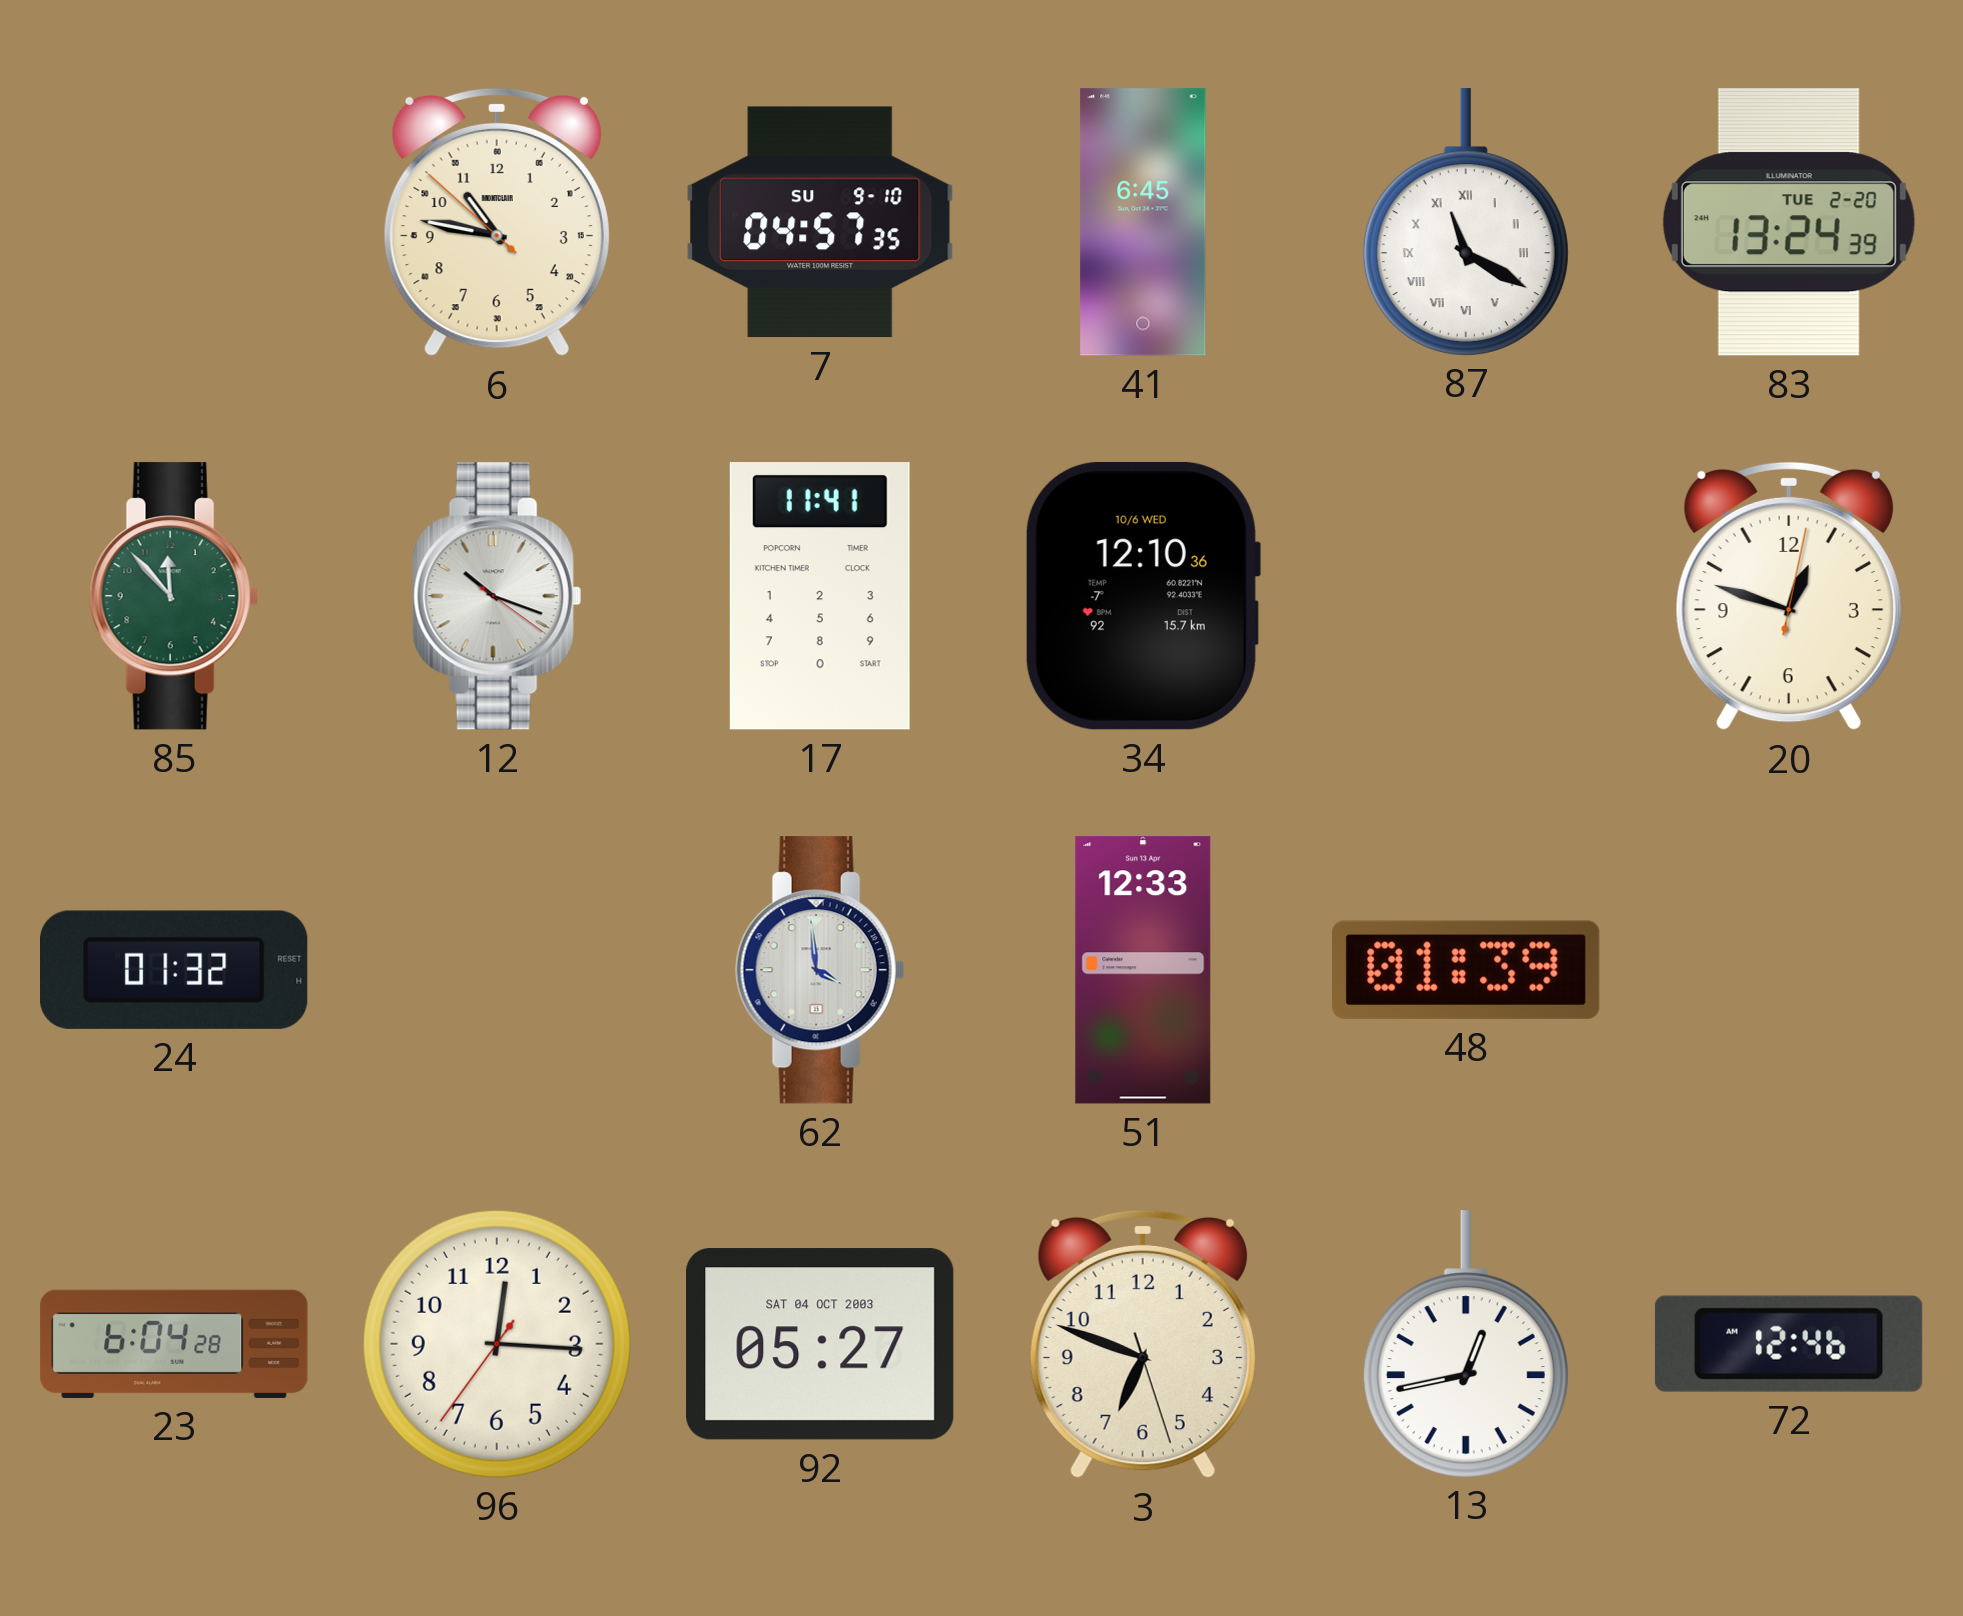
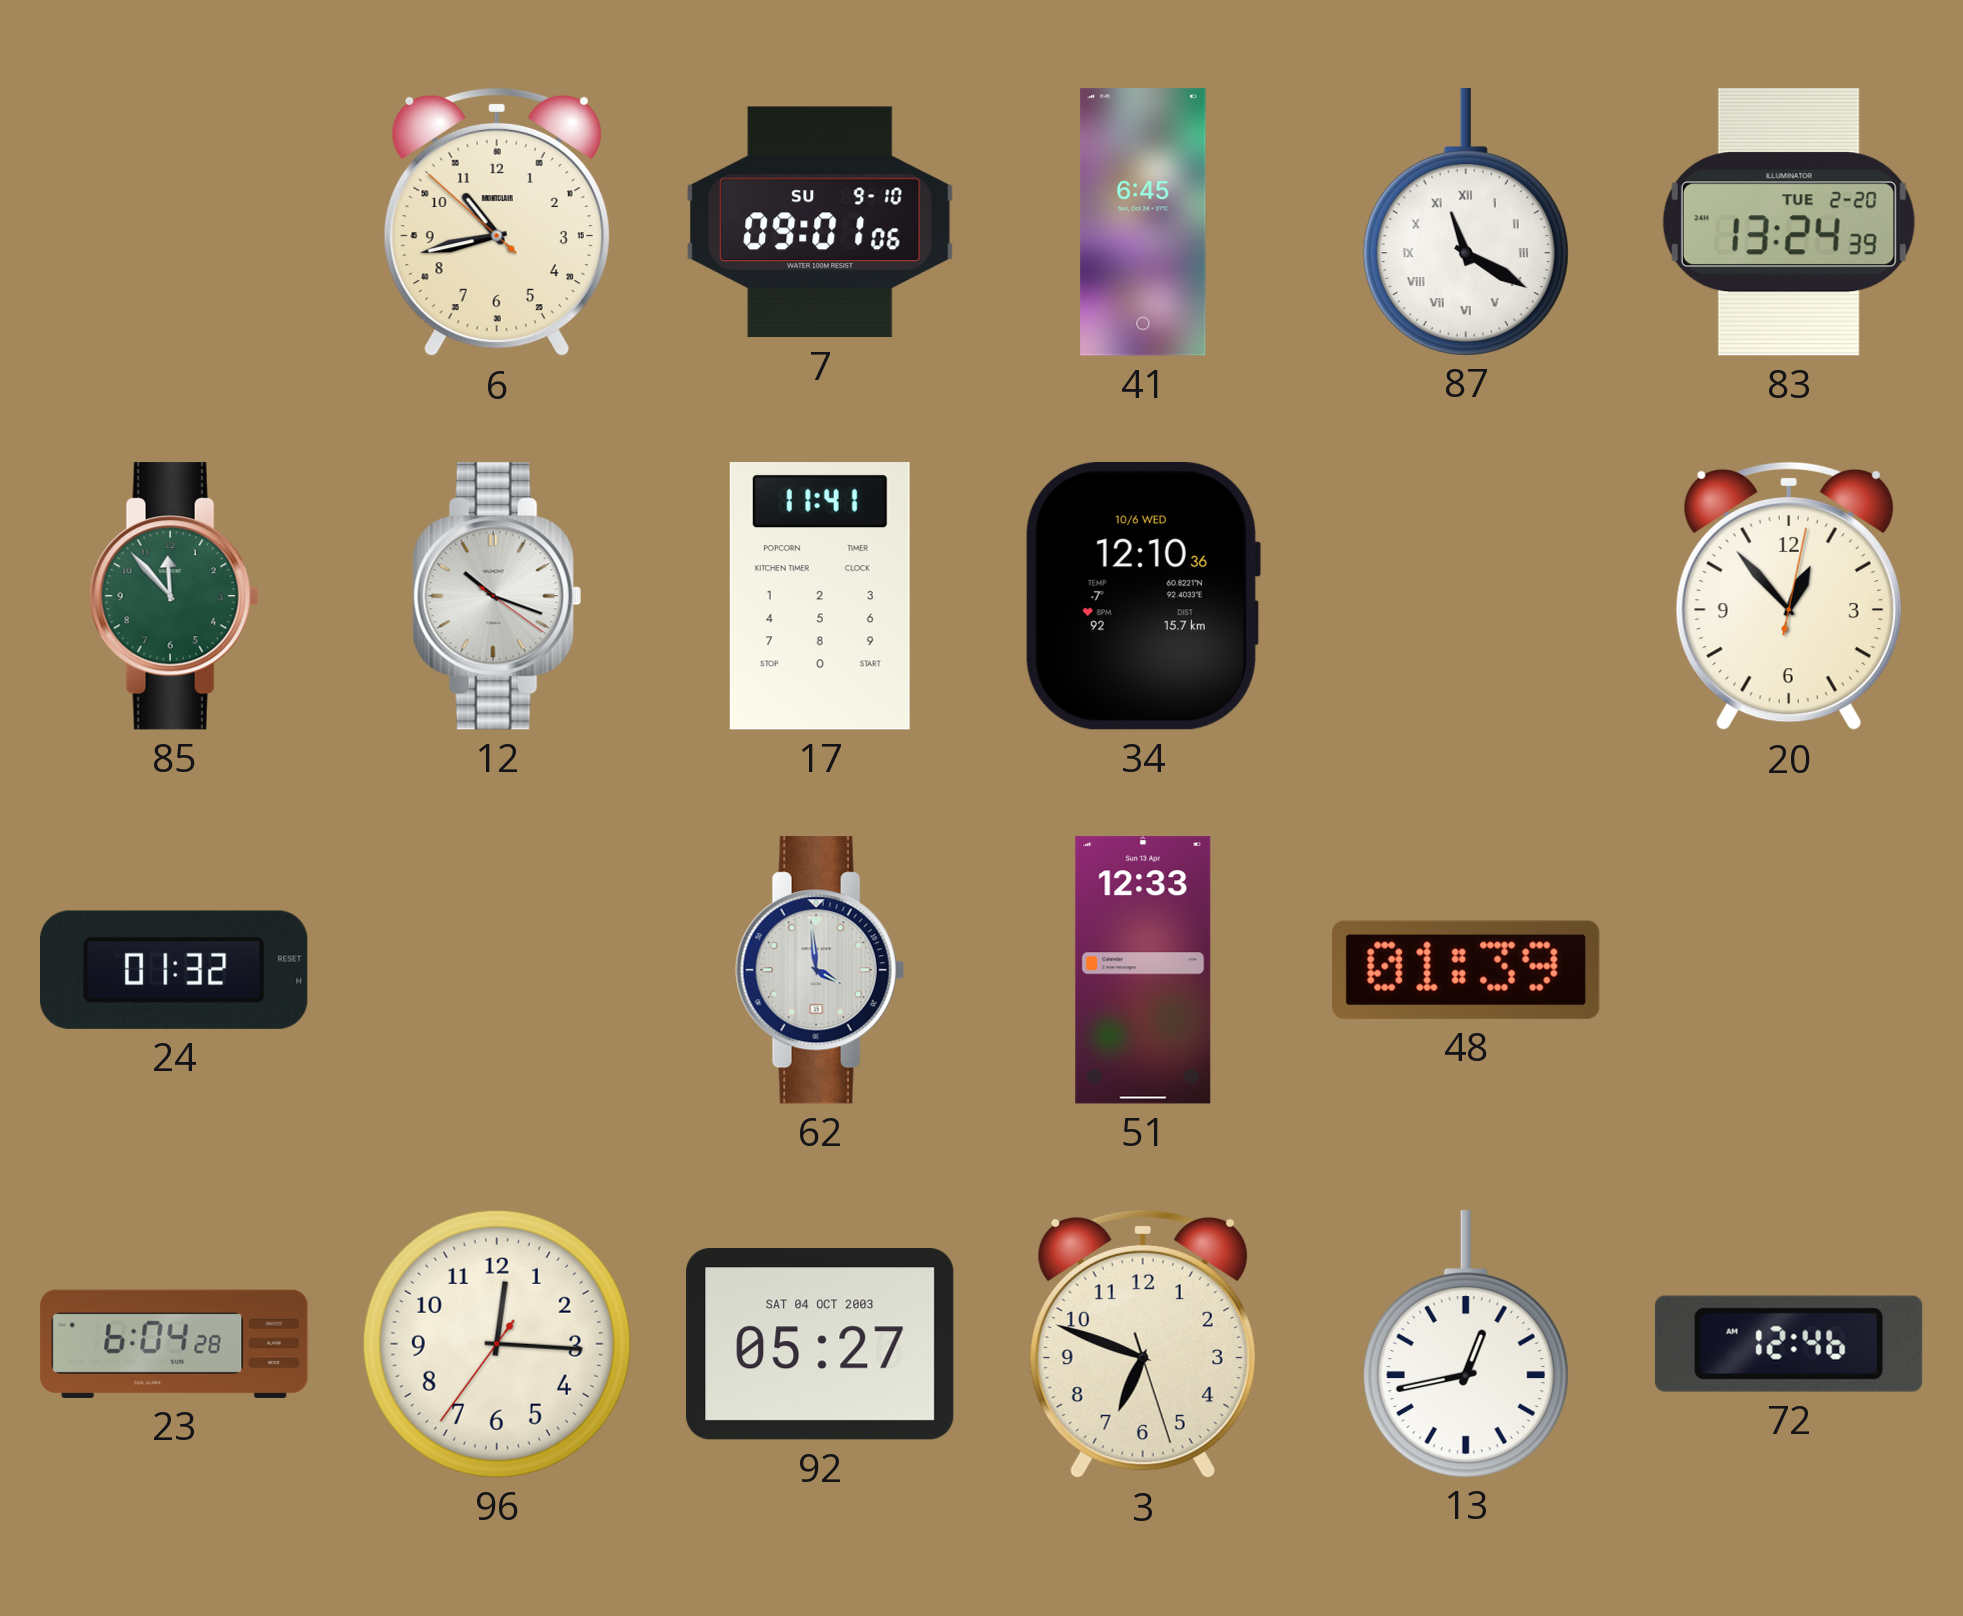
6: 10:46 -> 10:42 (497, 222)
7: 04:57 -> 09:01 (820, 222)
20: 12:48 -> 12:53 (1789, 596)
